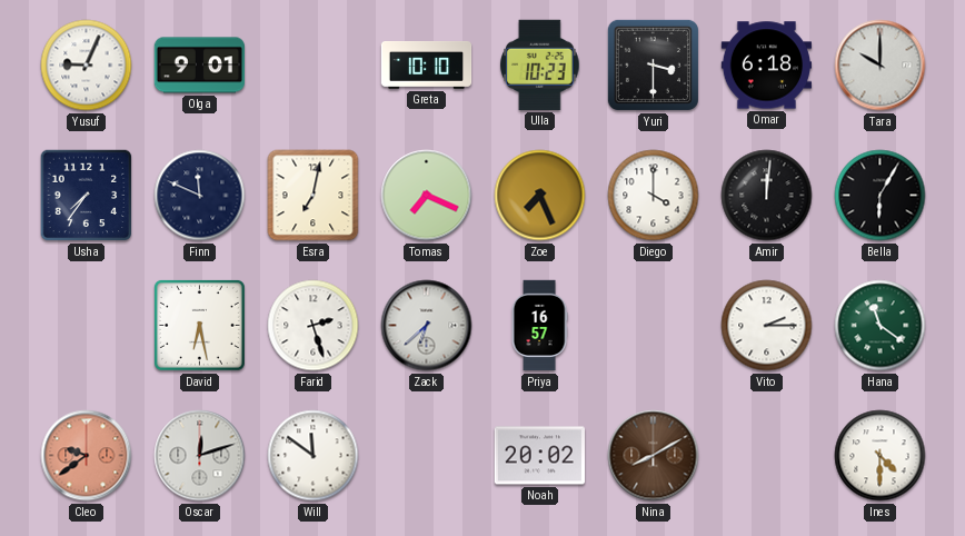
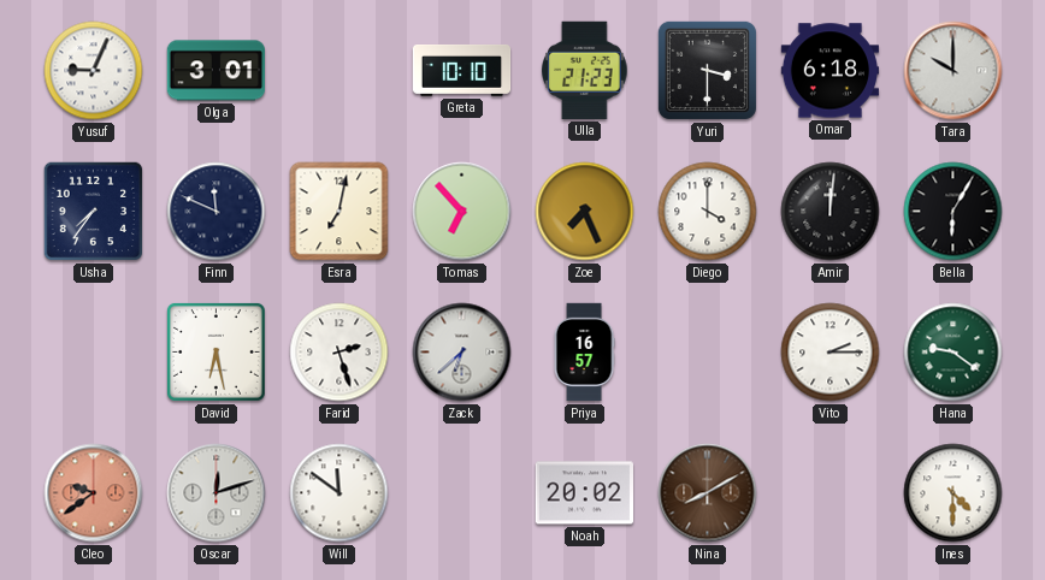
Olga: 9:01 -> 3:01 (216, 71)
Ulla: 10:23 -> 21:23 (585, 70)
Tomas: 7:19 -> 6:53 (462, 212)
Hana: 11:21 -> 9:21 (954, 353)
